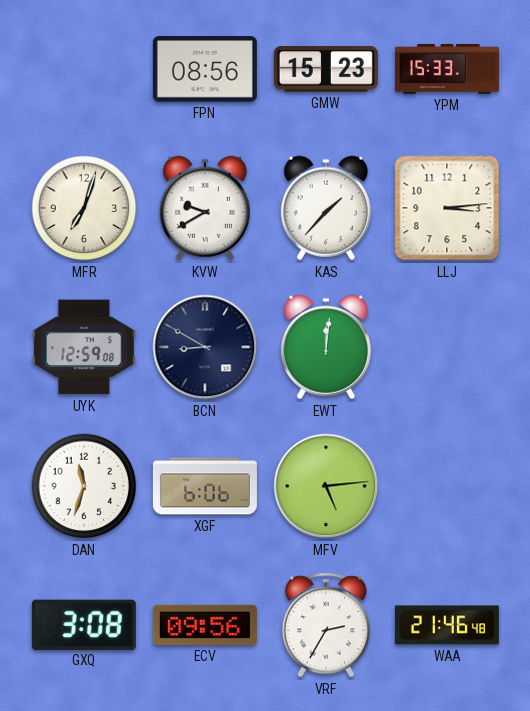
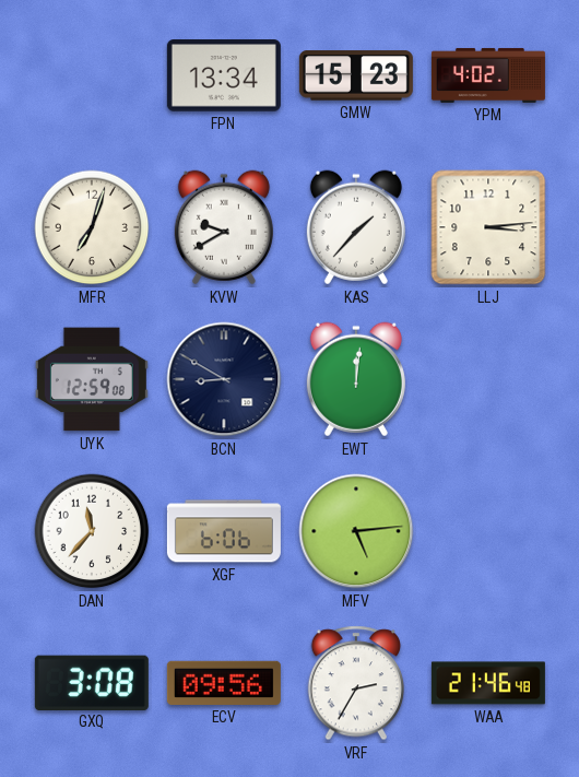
FPN: 08:56 -> 13:34 (224, 75)
YPM: 15:33 -> 4:02 (488, 75)
DAN: 11:33 -> 11:37 (92, 531)
